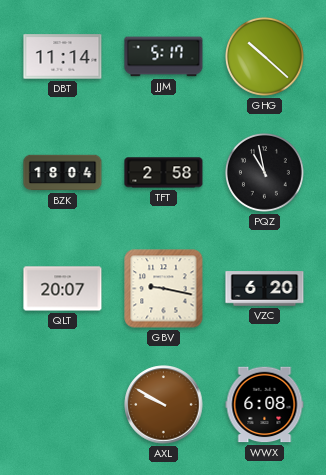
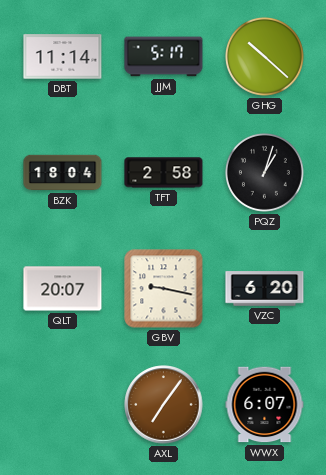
PQZ: 10:58 -> 1:03 (264, 172)
AXL: 9:50 -> 7:06 (164, 405)
WWX: 6:08 -> 6:07 (265, 405)
